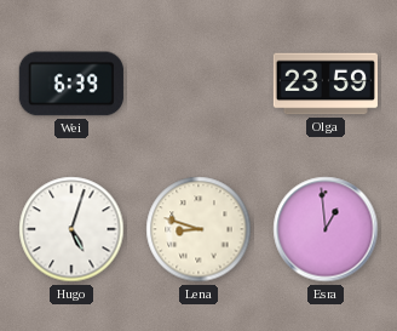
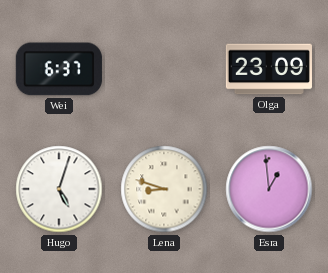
Wei: 6:39 -> 6:37 (59, 69)
Olga: 23:59 -> 23:09 (269, 69)
